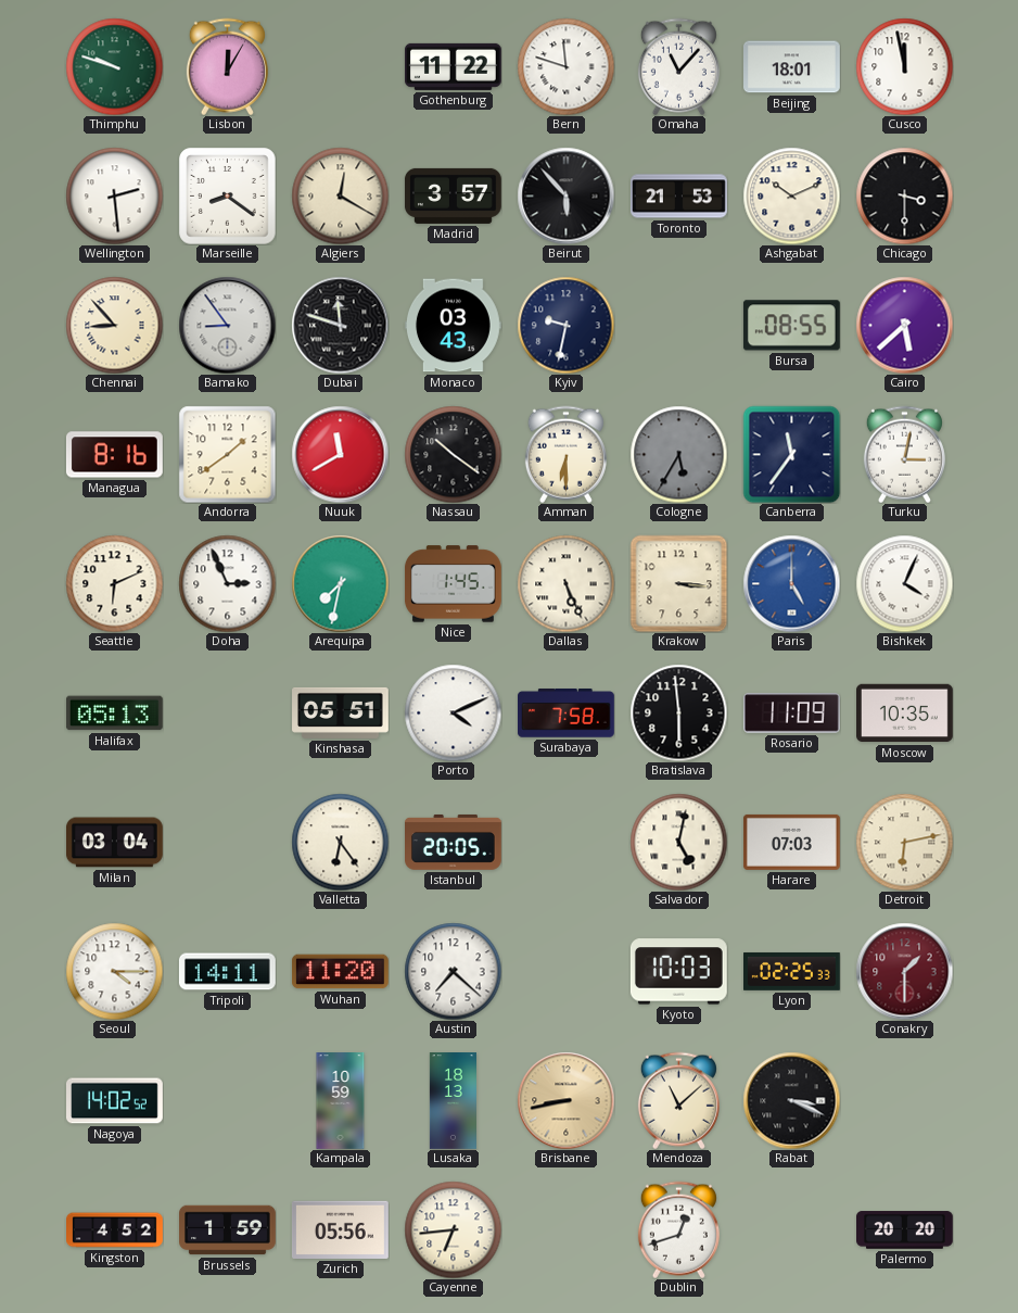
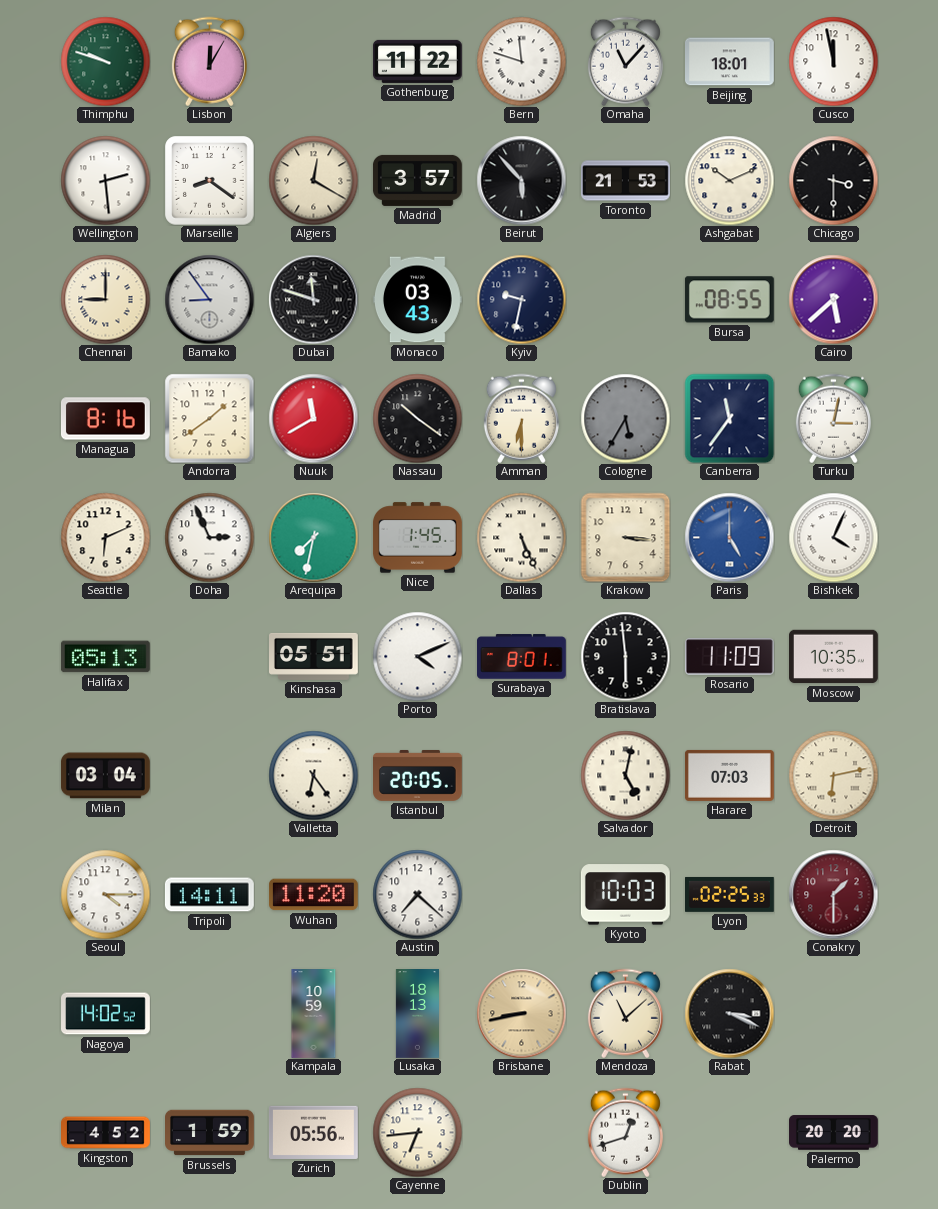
Chennai: 8:53 -> 9:00 (105, 299)
Surabaya: 7:58 -> 8:01 (522, 657)
